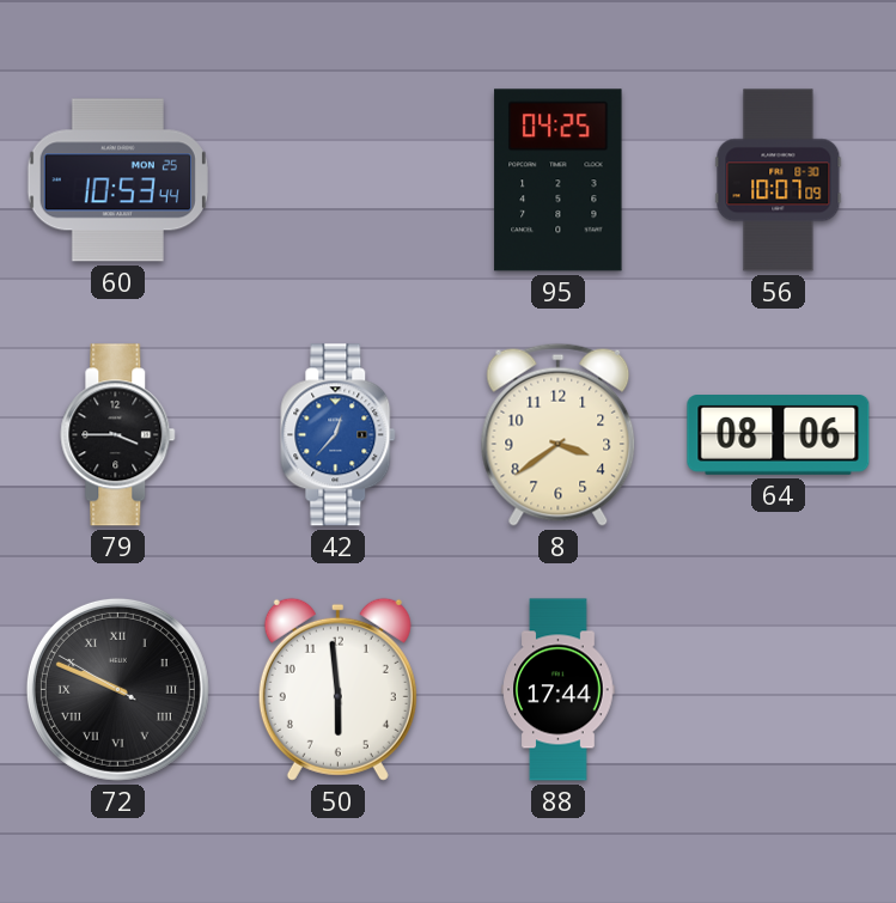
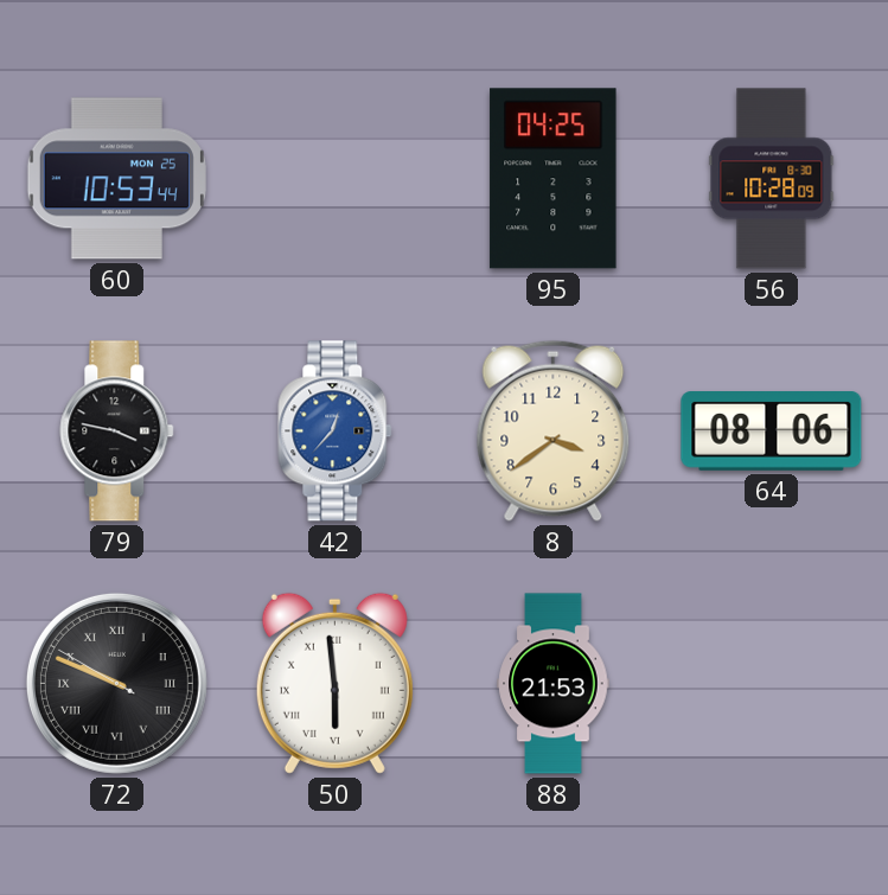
56: 10:07 -> 10:28 (772, 179)
79: 3:45 -> 3:47 (117, 431)
50 numerals: Arabic -> Roman (334, 683)
88: 17:44 -> 21:53 (554, 684)
